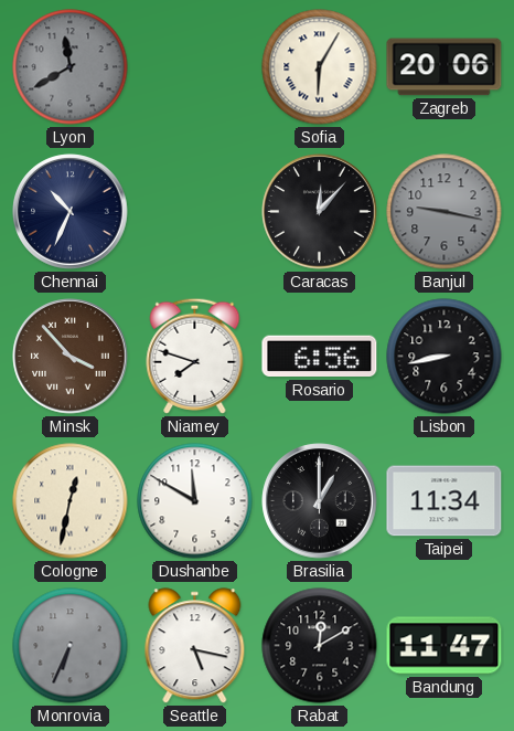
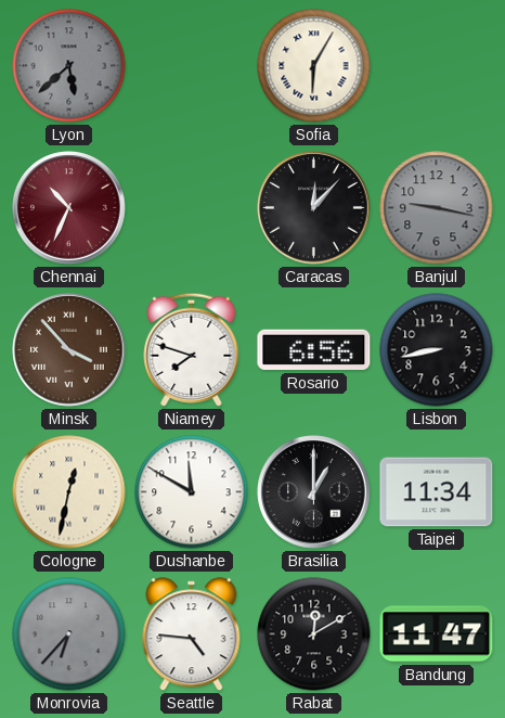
Lyon: 11:40 -> 5:38 (69, 66)
Zagreb: 20:06 -> none (445, 67)
Chennai dial: navy -> burgundy (69, 208)
Monrovia: 6:34 -> 6:37 (69, 634)
Seattle: 5:17 -> 4:46 (192, 634)
